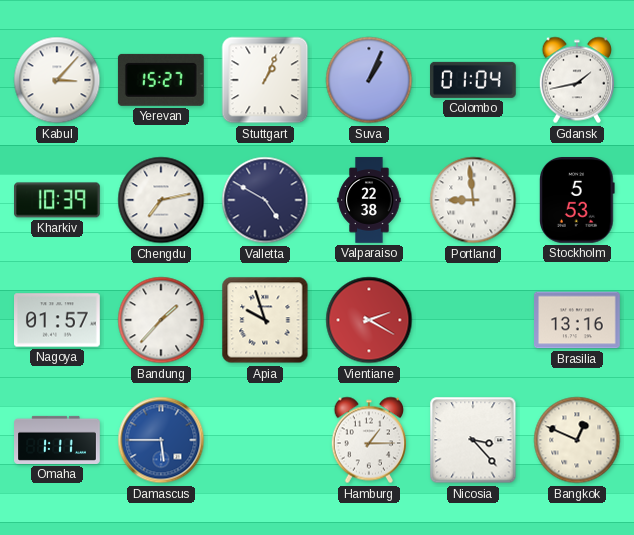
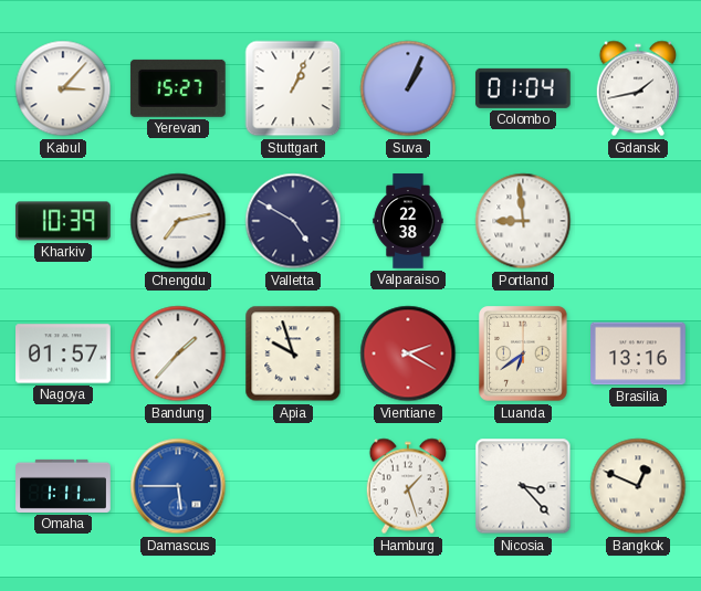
Stockholm: 5:53 -> none (578, 201)
Luanda: none -> 6:39 (523, 353)
Hamburg: 1:15 -> 1:27 (407, 486)
